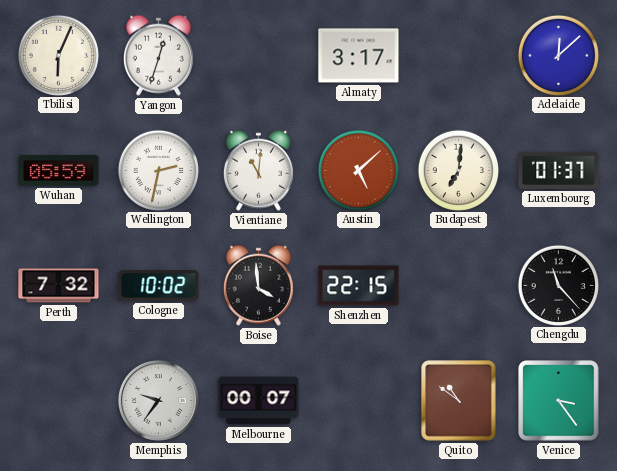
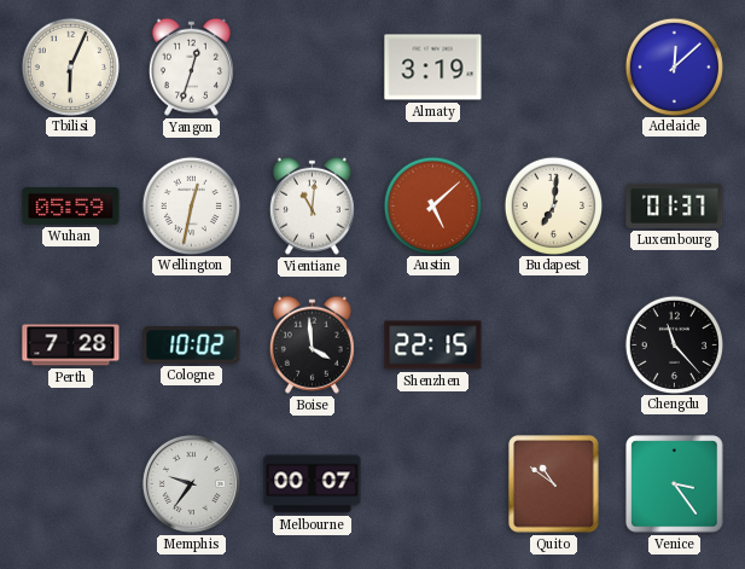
Almaty: 3:17 -> 3:19 (433, 68)
Wellington: 2:32 -> 12:32 (191, 205)
Perth: 7:32 -> 7:28 (71, 346)
